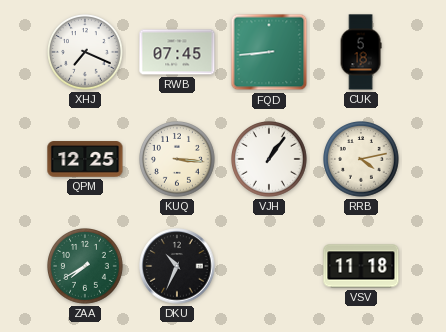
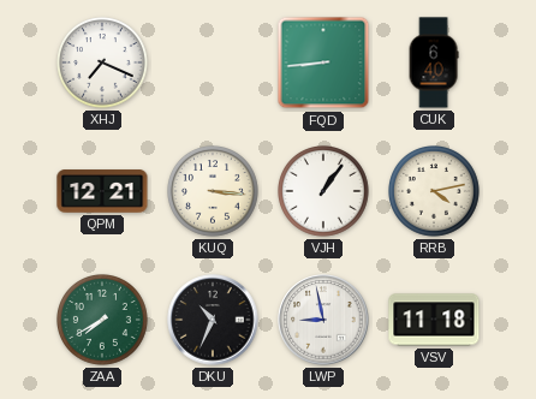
RWB: 07:45 -> none (177, 52)
CUK: 5:18 -> 6:40 (434, 62)
QPM: 12:25 -> 12:21 (102, 191)
LWP: none -> 8:58 (323, 320)
